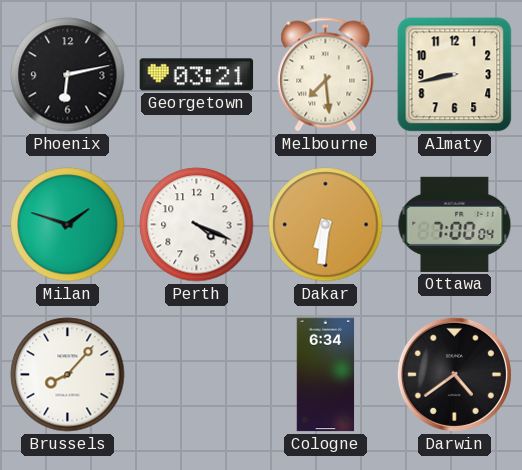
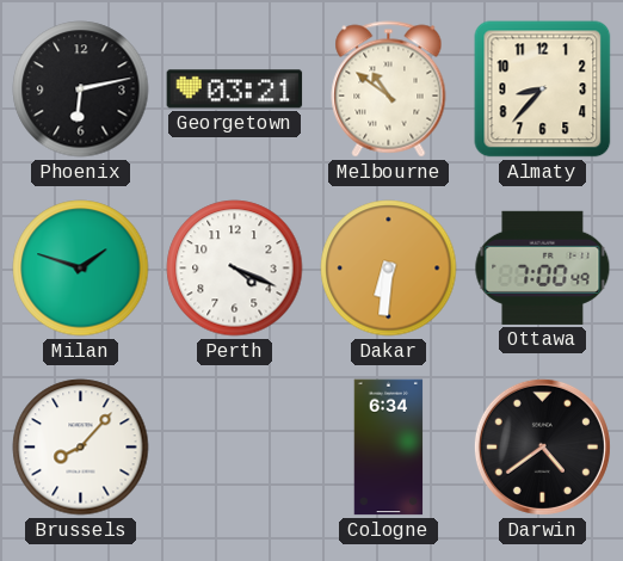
Melbourne: 7:29 -> 10:51 (389, 90)
Almaty: 8:43 -> 8:37 (543, 90)
Ottawa: 7:00:04 -> 7:00:49 (543, 267)
